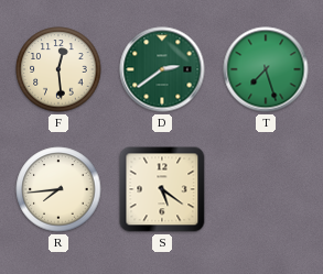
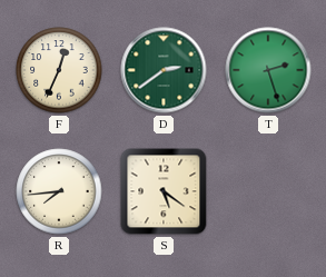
F: 12:29 -> 12:34 (59, 70)
T: 7:27 -> 2:27 (268, 70)
